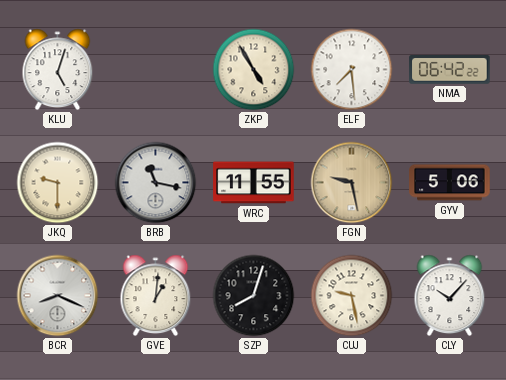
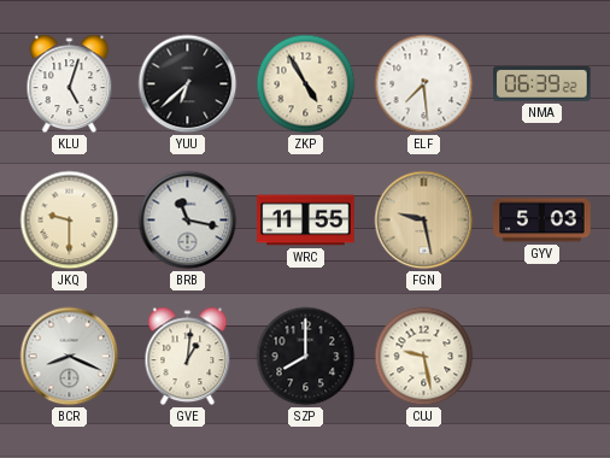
YUU: none -> 6:38 (188, 84)
NMA: 06:42 -> 06:39 (542, 84)
GYV: 5:06 -> 5:03 (542, 221)
SZP: 8:03 -> 8:00 (306, 357)
CLY: 10:07 -> none (450, 296)
